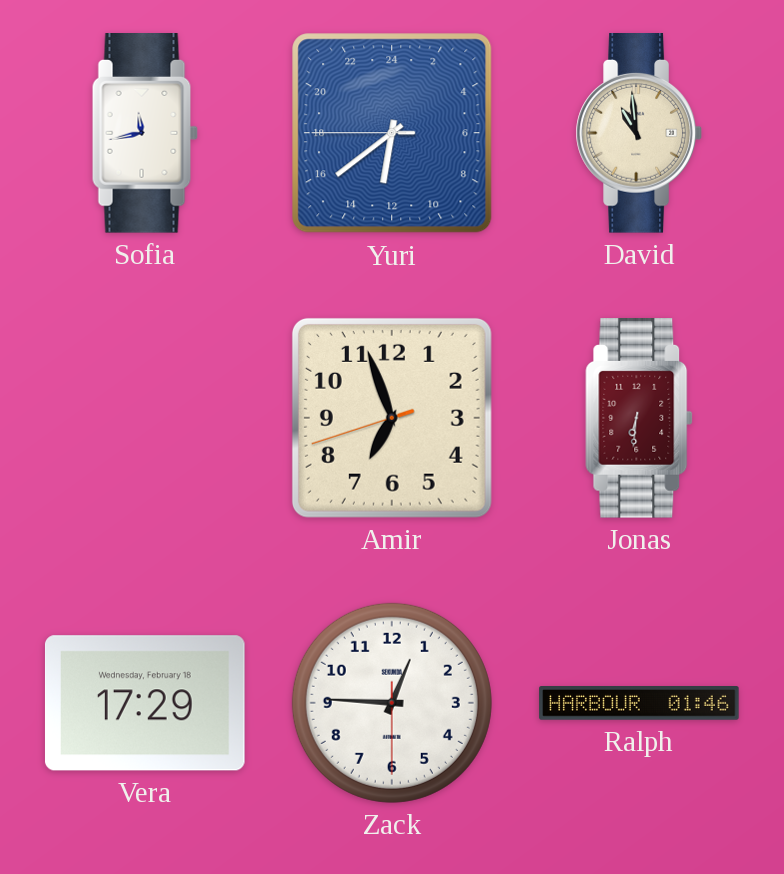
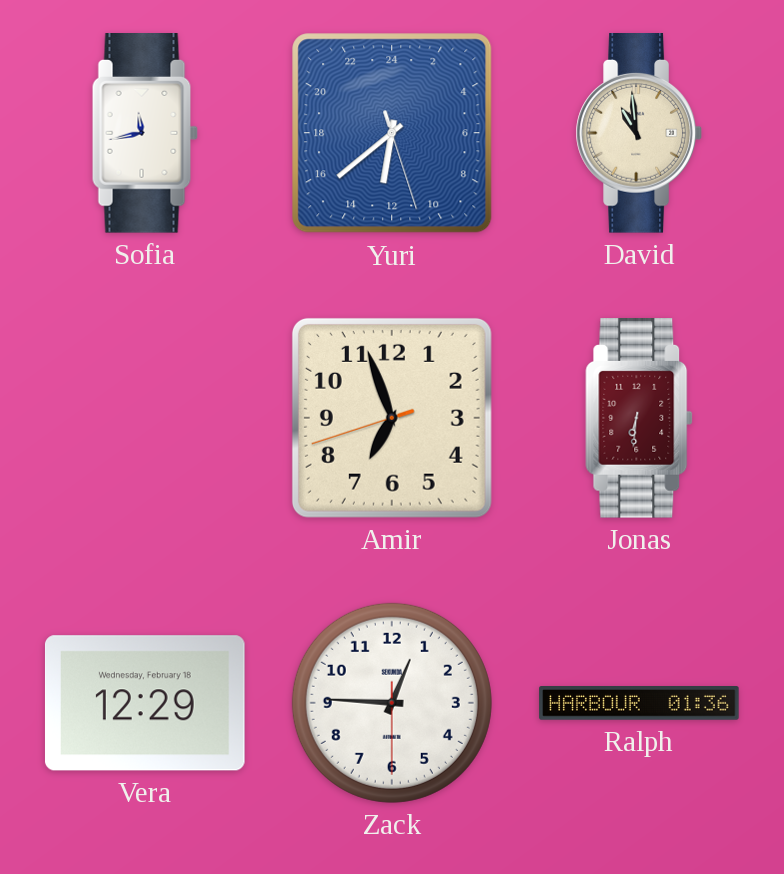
Yuri: 12:38:45 -> 12:38:27 (392, 133)
Vera: 17:29 -> 12:29 (145, 703)
Ralph: 01:46 -> 01:36 (639, 703)
